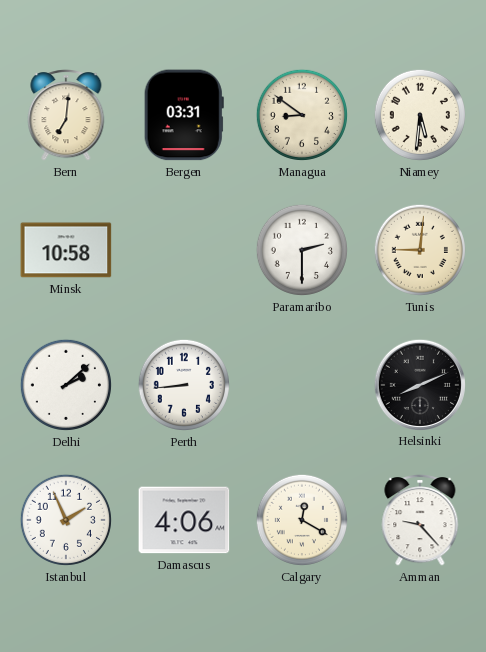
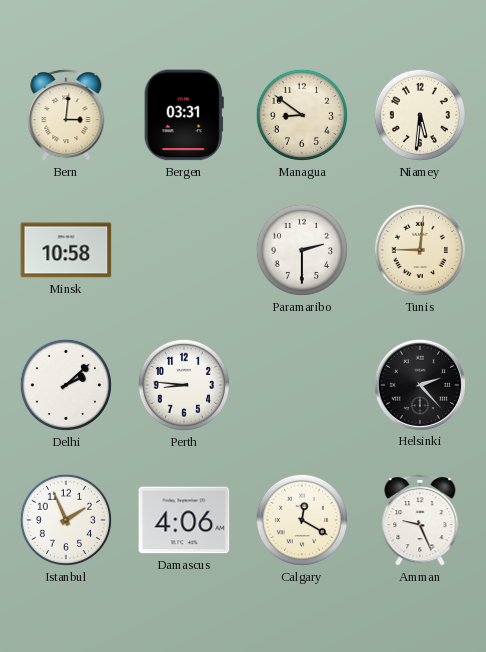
Bern: 7:01 -> 3:01 (66, 115)
Perth: 8:44 -> 8:46 (184, 385)
Helsinki: 8:11 -> 2:23 (419, 384)
Amman: 9:23 -> 9:26 (420, 520)
